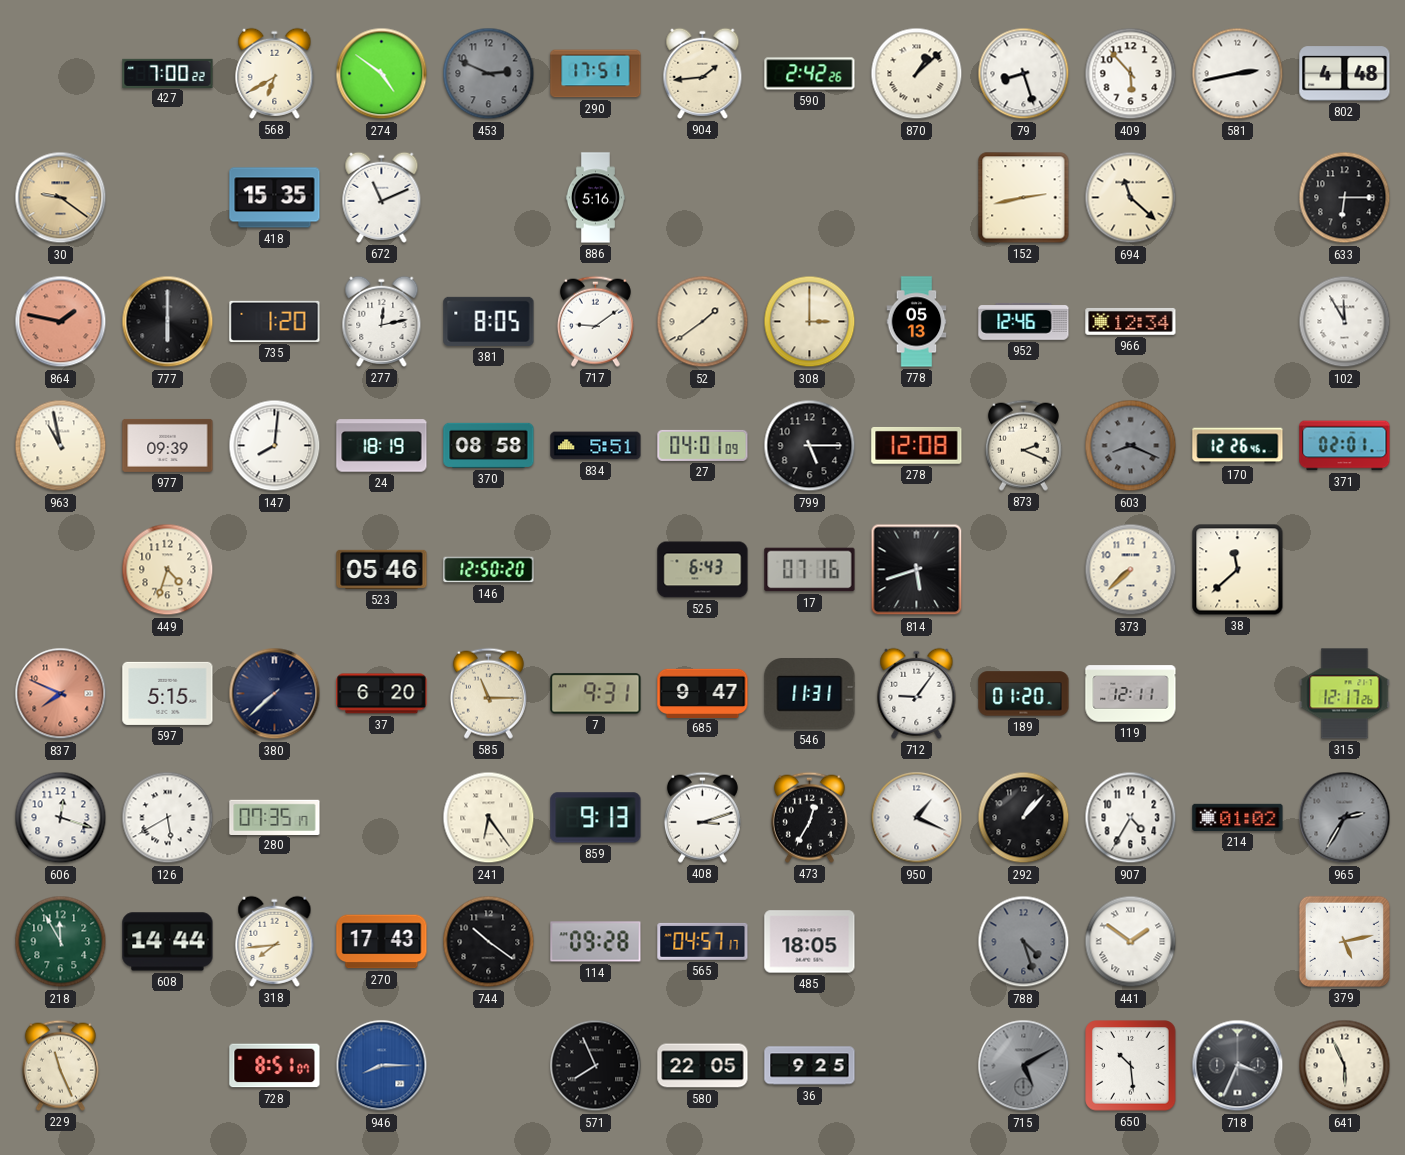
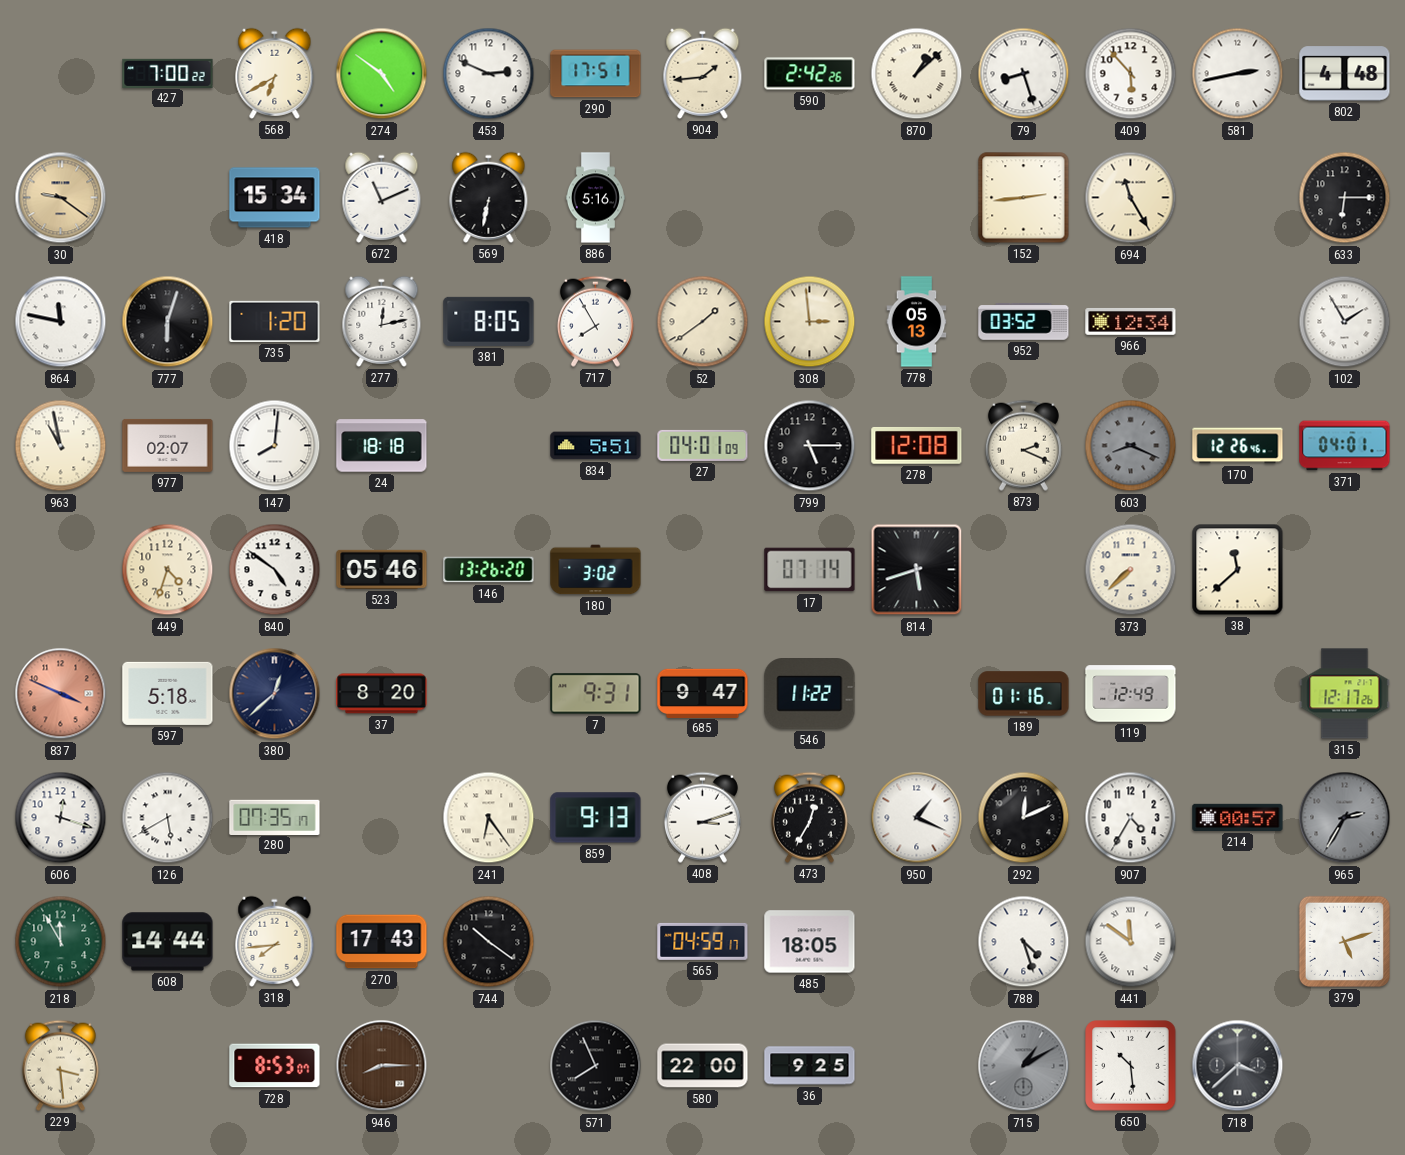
453 dial: grey -> white (489, 74)
418: 15:35 -> 15:34 (275, 198)
569: none -> 6:32 (489, 197)
152: 2:43 -> 2:44 (1024, 198)
694: 11:22 -> 11:25 (1131, 198)
864: 1:47 -> 11:47 (61, 322)
864 dial: salmon -> white (61, 322)
777: 6:00 -> 6:03 (168, 322)
717: 9:09 -> 7:55 (595, 321)
308: 3:00 -> 2:59 (810, 322)
952: 12:46 -> 03:52 (1024, 322)
102: 11:55 -> 1:55 (1345, 322)
977: 09:39 -> 02:07 (168, 445)
24: 18:19 -> 18:18 (382, 446)
370: 08:58 -> none (489, 445)
371: 02:01 -> 04:01 (1345, 446)
840: none -> 4:51 (275, 570)
146: 12:50 -> 13:26 (489, 570)
180: none -> 3:02 (596, 570)
525: 6:43 -> none (703, 570)
17: 07:16 -> 07:14 (810, 570)
837: 7:49 -> 3:49 (61, 694)
597: 5:15 -> 5:18 (168, 693)
380: 7:38 -> 12:38 (275, 694)
37: 6:20 -> 8:20 (382, 694)
585: 11:15 -> none (488, 693)
546: 11:31 -> 11:22 (810, 694)
712: 9:06 -> none (917, 693)
189: 01:20 -> 01:16 (1024, 694)
119: 12:11 -> 12:49 (1131, 694)
292: 1:07 -> 12:11 (1024, 818)
214: 01:02 -> 00:57 (1238, 817)
114: 09:28 -> none (596, 942)
565: 04:57 -> 04:59 (703, 941)
788 dial: grey -> white (1024, 942)
441: 1:51 -> 11:51 (1131, 942)
379: 5:13 -> 5:12 (1344, 941)
229: 11:26 -> 3:29 (60, 1065)
728: 8:51 -> 8:53 (275, 1066)
946 dial: blue -> brown (382, 1066)
580: 22:05 -> 22:00 (703, 1066)
715: 5:10 -> 1:10 (1024, 1066)
718: 3:34 -> 3:38 (1238, 1066)
641: 5:56 -> none (1345, 1066)
